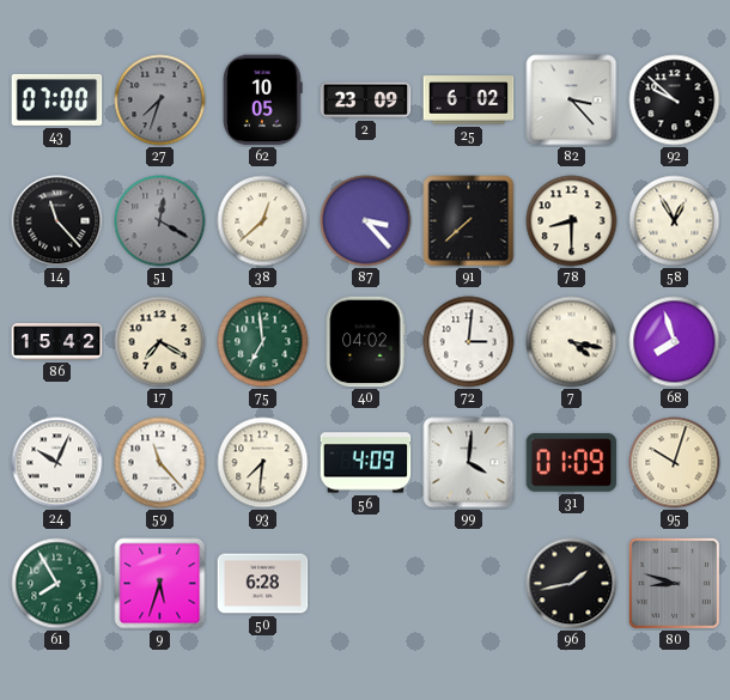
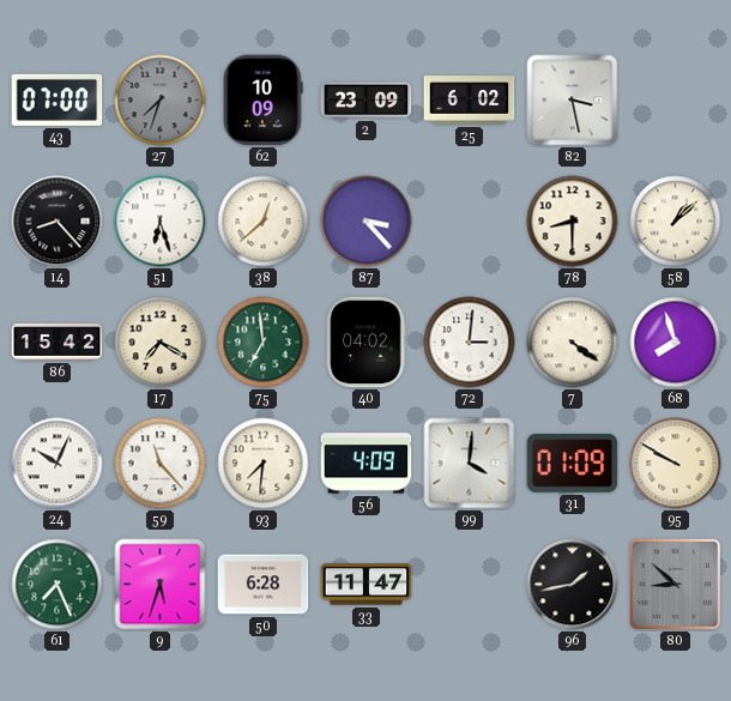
62: 10:05 -> 10:09 (264, 101)
82: 3:23 -> 3:28 (573, 101)
92: 9:52 -> none (675, 101)
14: 11:23 -> 8:23 (58, 222)
51: 12:20 -> 6:27 (161, 222)
51 dial: grey -> white (161, 222)
91: 7:38 -> none (469, 221)
58: 12:55 -> 1:08 (676, 222)
7: 4:17 -> 4:21 (573, 343)
95: 10:03 -> 9:50 (676, 464)
61: 7:55 -> 7:26 (58, 585)
33: none -> 11:47 (367, 585)
80: 8:48 -> 8:52 (675, 584)
